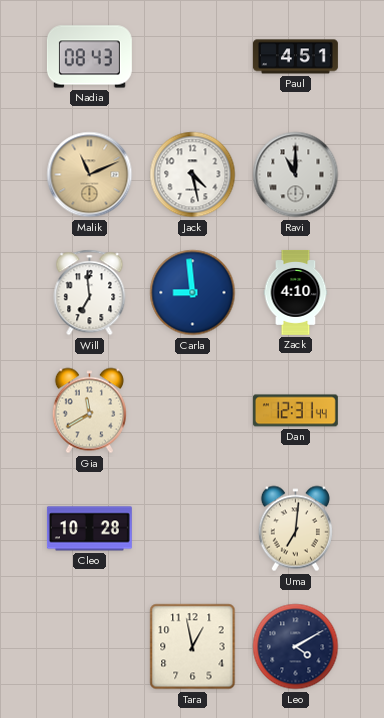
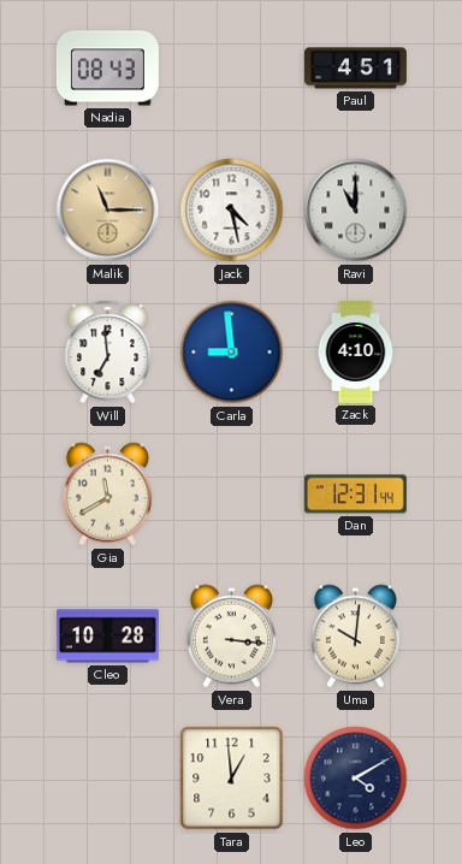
Malik: 11:11 -> 11:15 (108, 211)
Vera: none -> 3:16 (231, 637)
Uma: 7:01 -> 10:01 (355, 637)
Tara: 12:58 -> 12:59 (232, 779)
